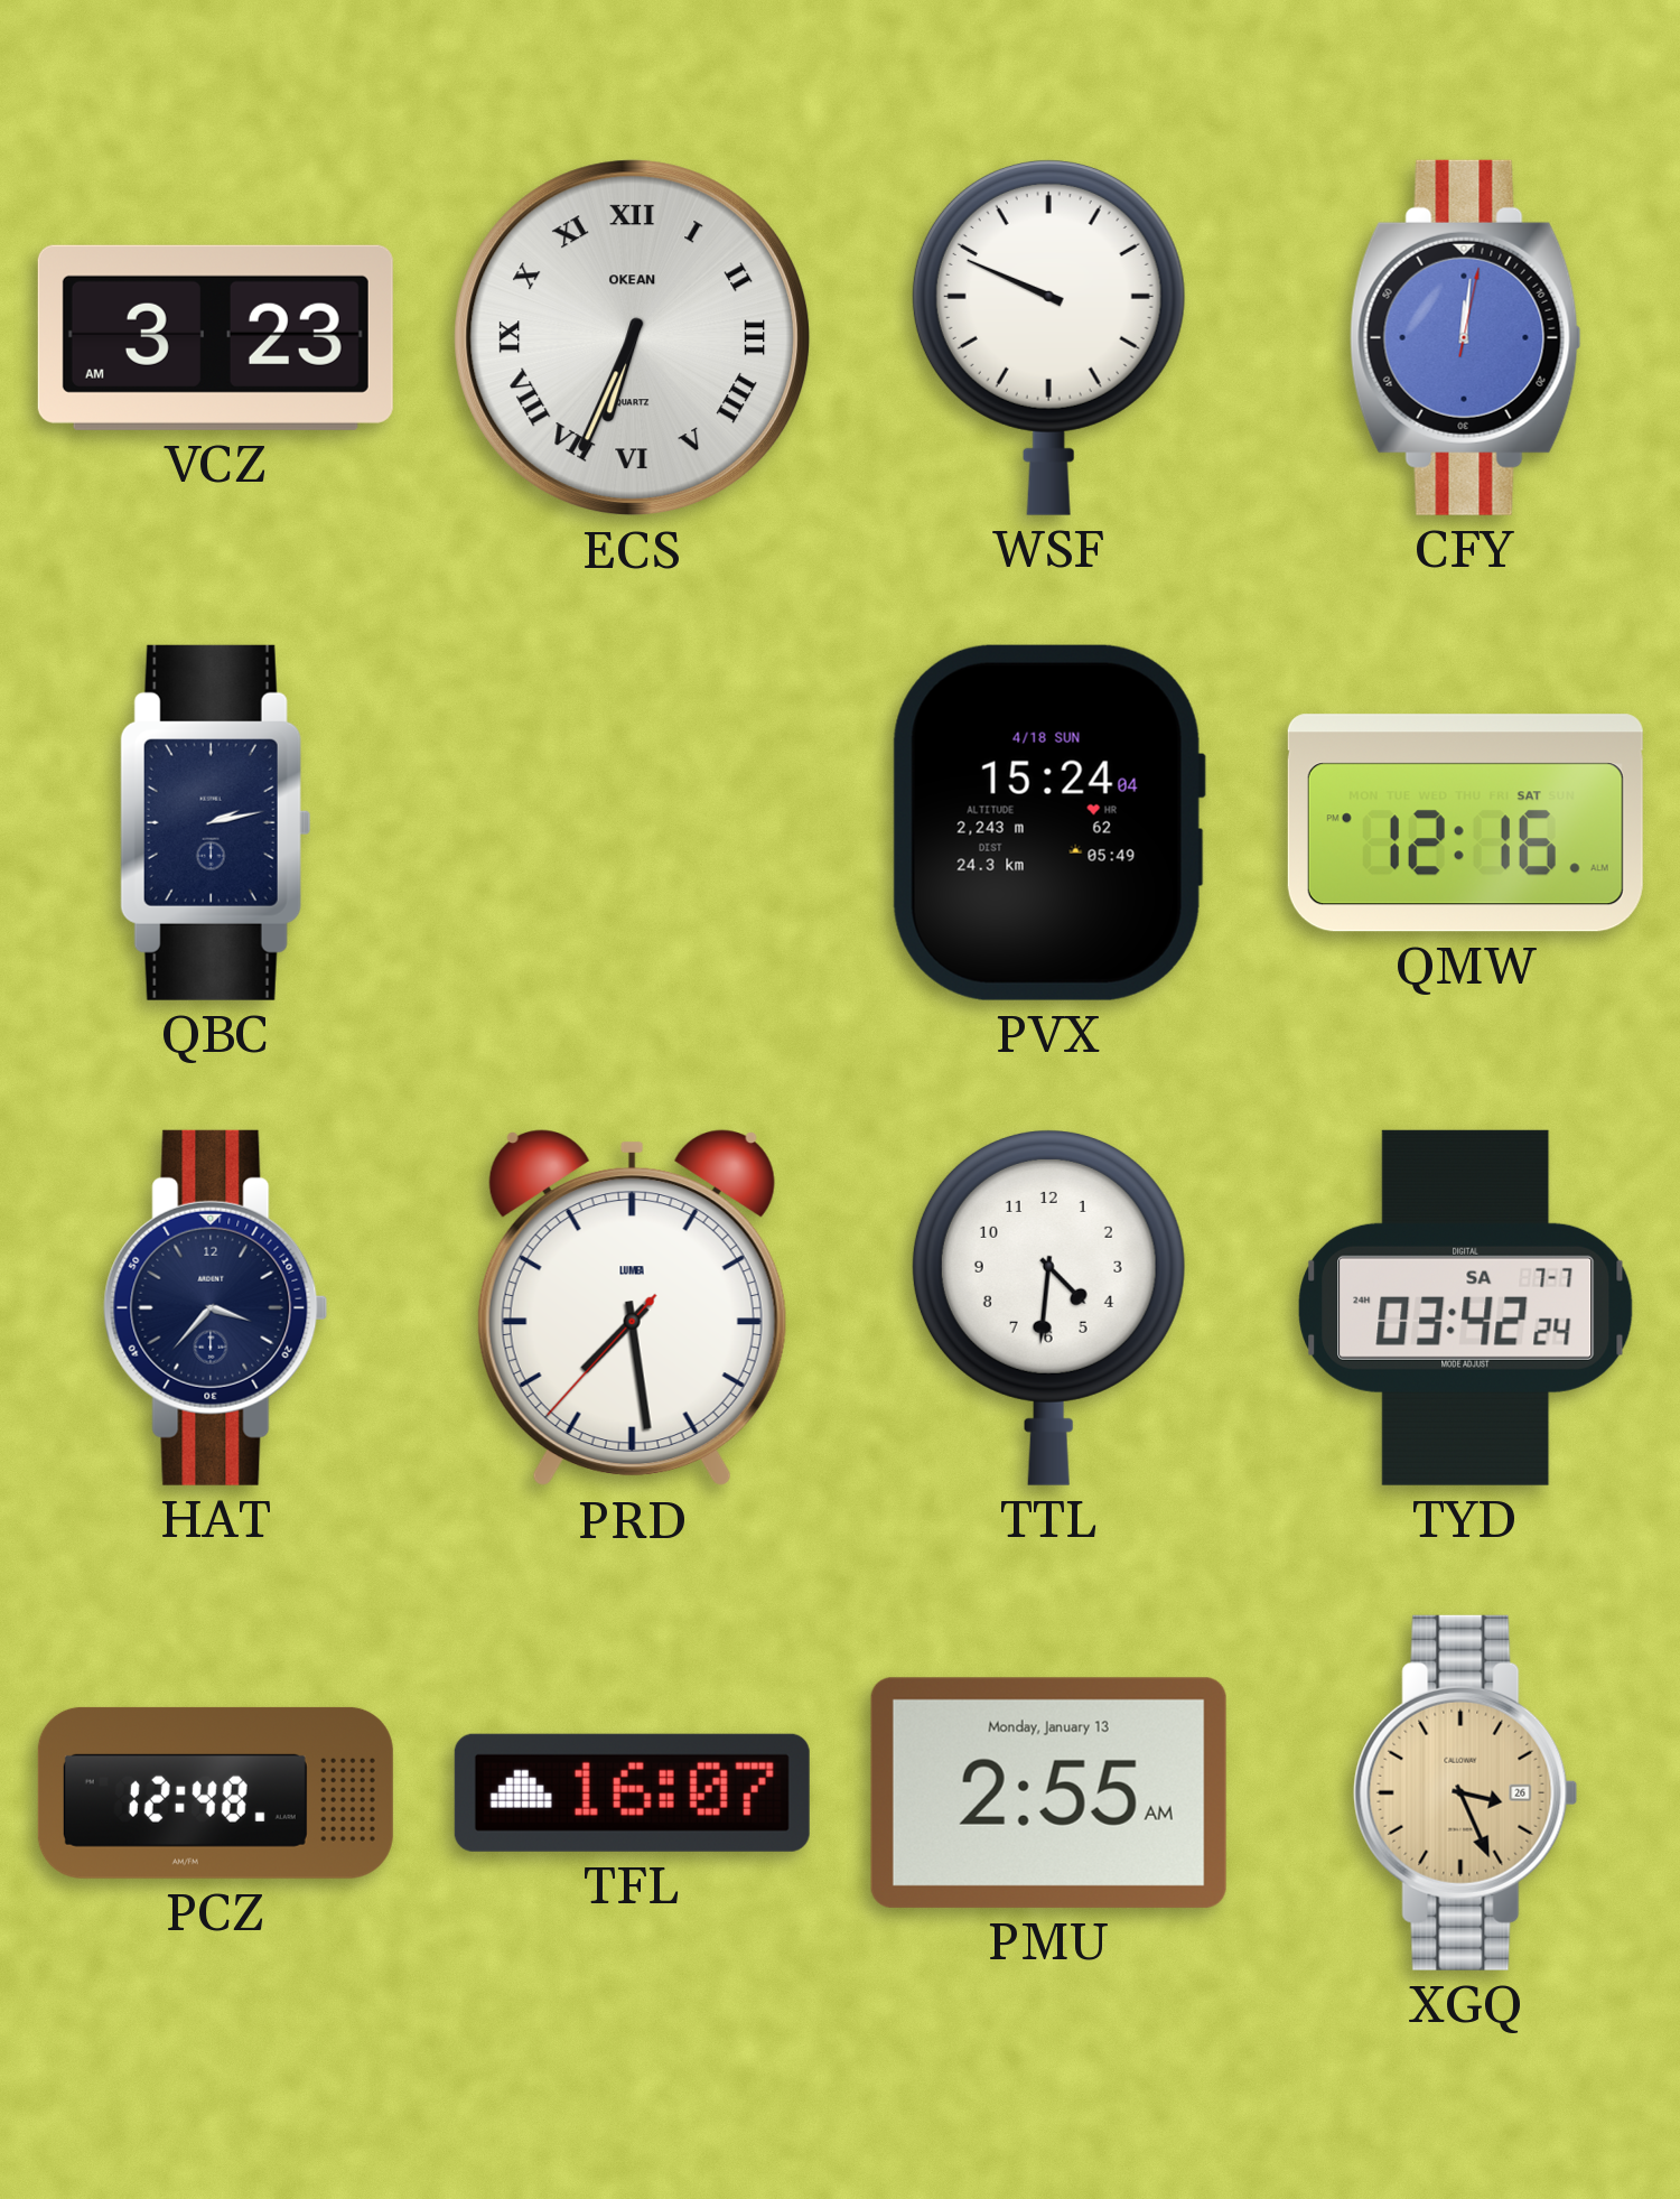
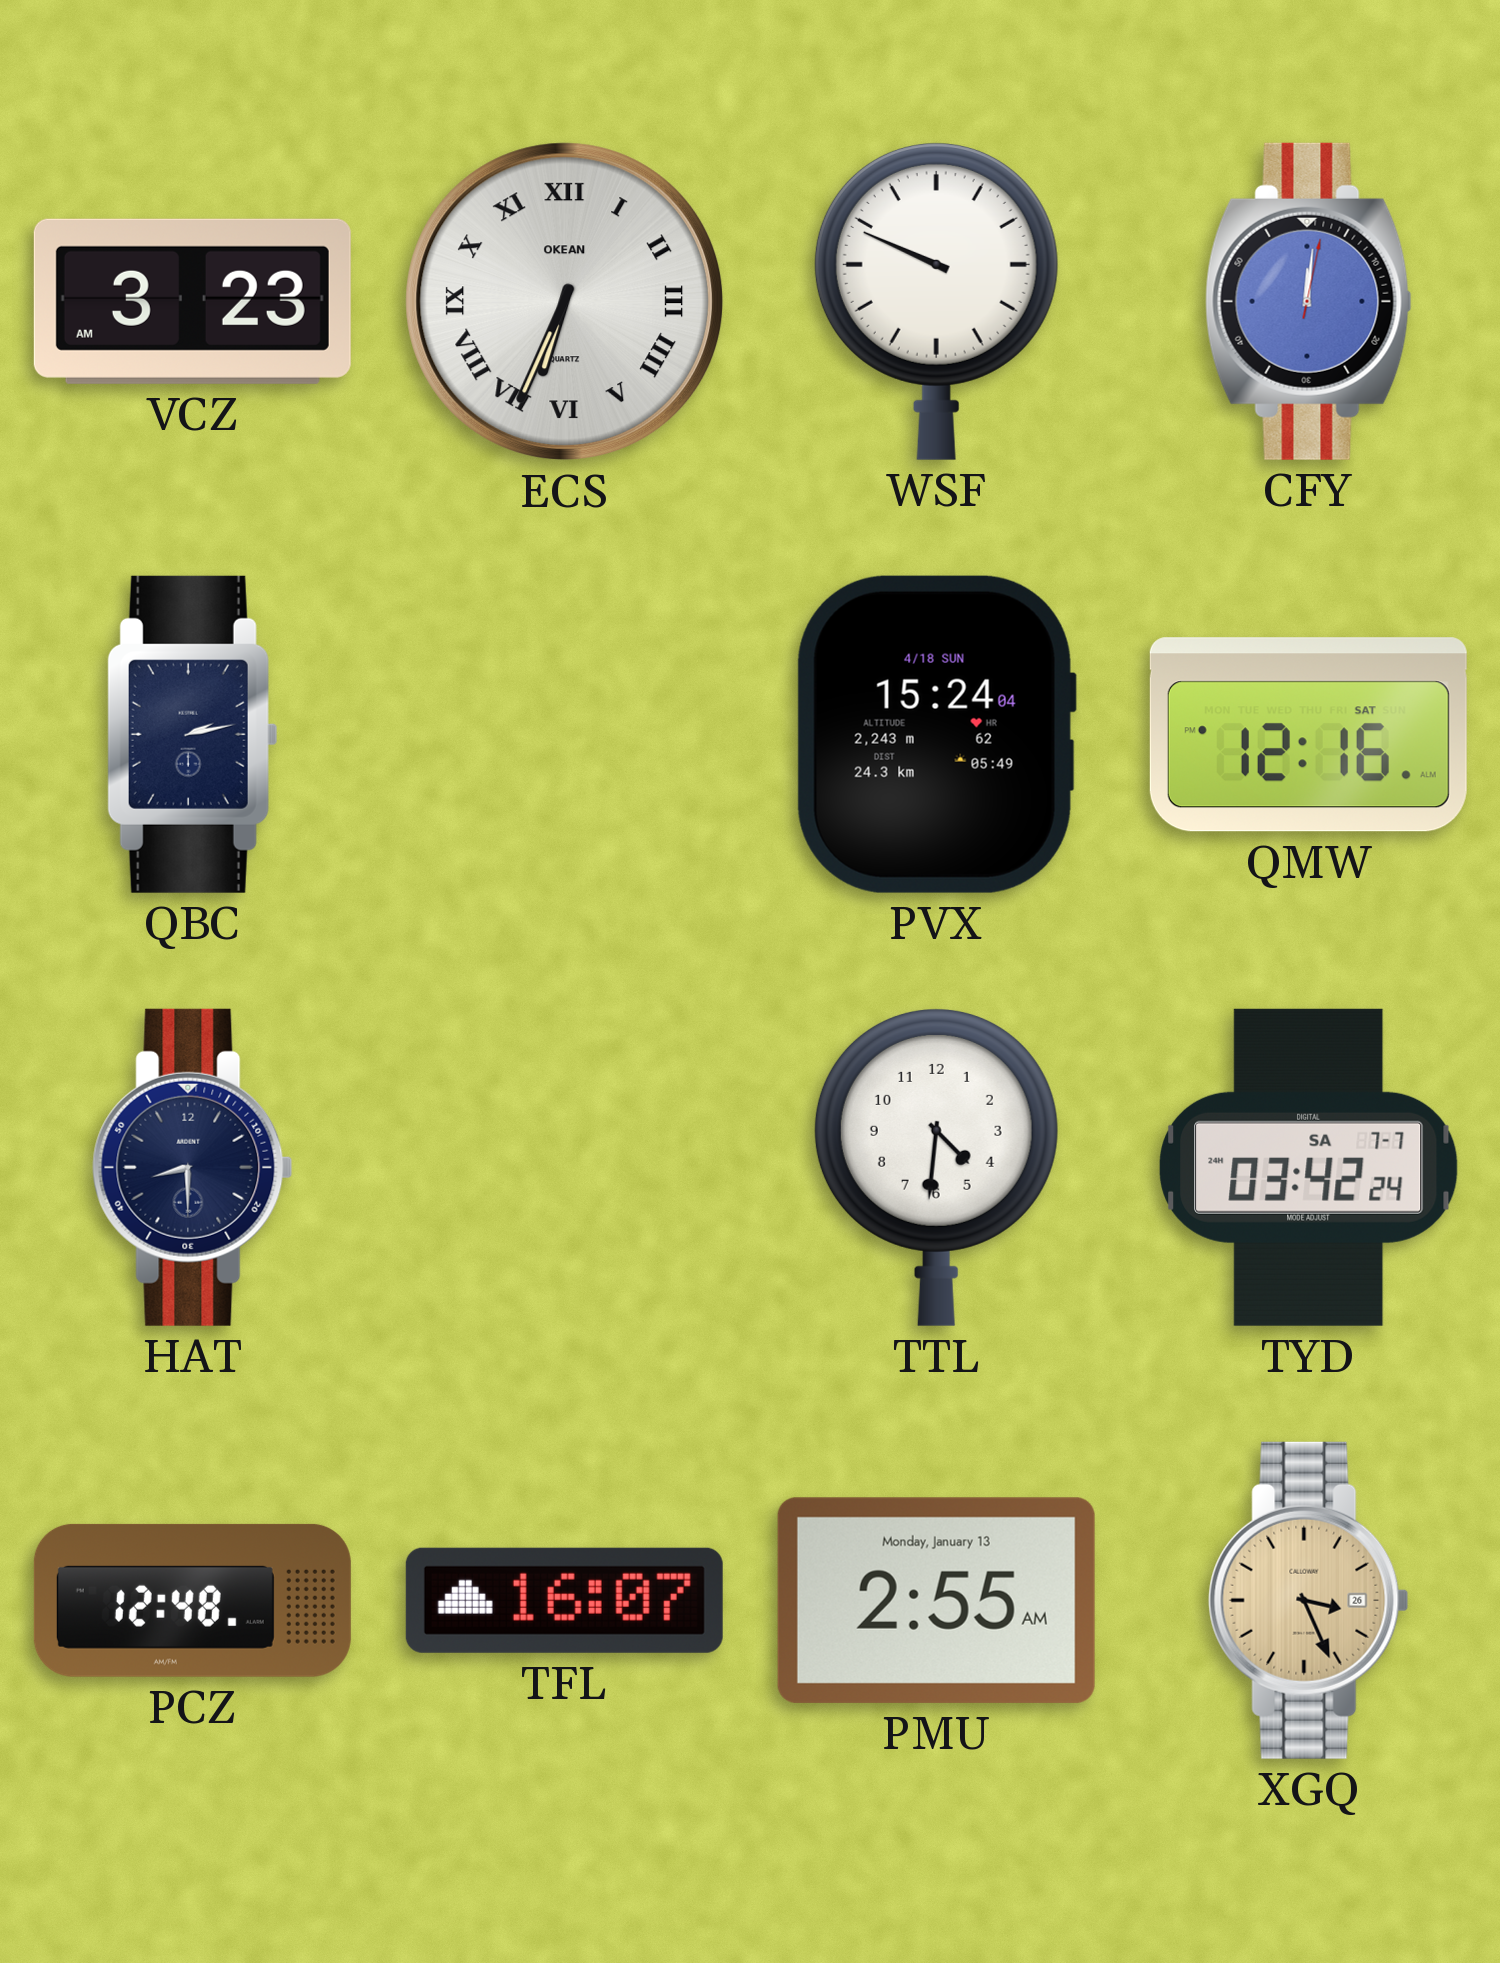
HAT: 3:37 -> 8:30 (193, 1167)
PRD: 7:28 -> none (632, 1308)
